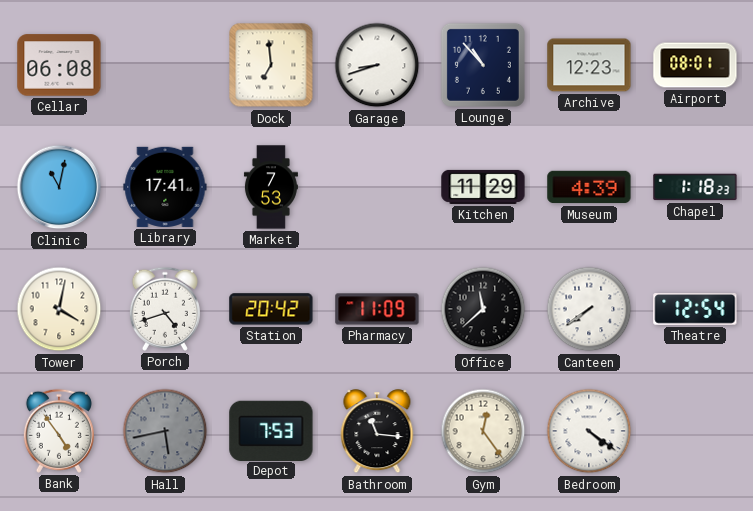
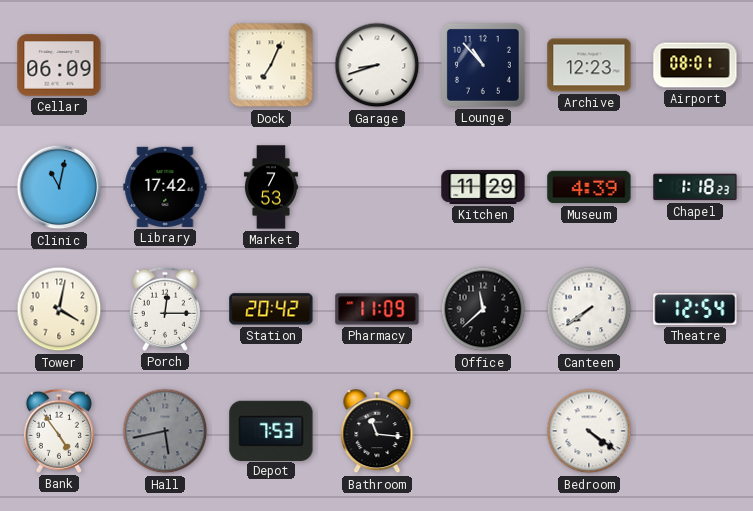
Cellar: 06:08 -> 06:09 (59, 65)
Dock: 6:59 -> 7:04 (271, 65)
Library: 17:41 -> 17:42 (165, 187)
Porch: 4:42 -> 12:15 (165, 309)
Gym: 12:24 -> none (483, 431)
